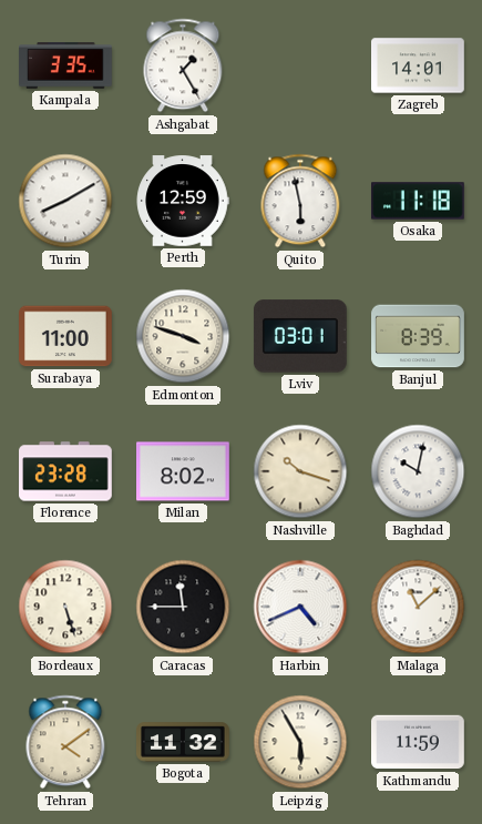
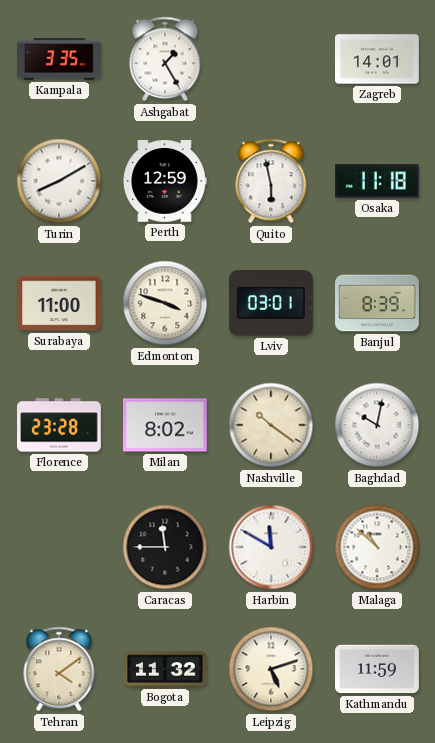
Nashville: 10:18 -> 10:21 (271, 425)
Bordeaux: 5:27 -> none (65, 607)
Harbin: 4:41 -> 11:50 (271, 547)
Malaga: 11:08 -> 10:52 (377, 547)
Leipzig: 5:55 -> 5:12 (271, 669)
